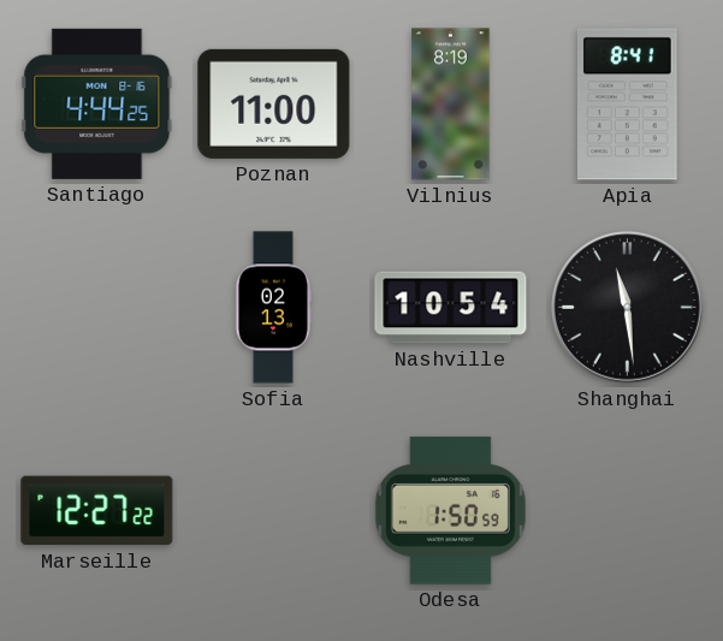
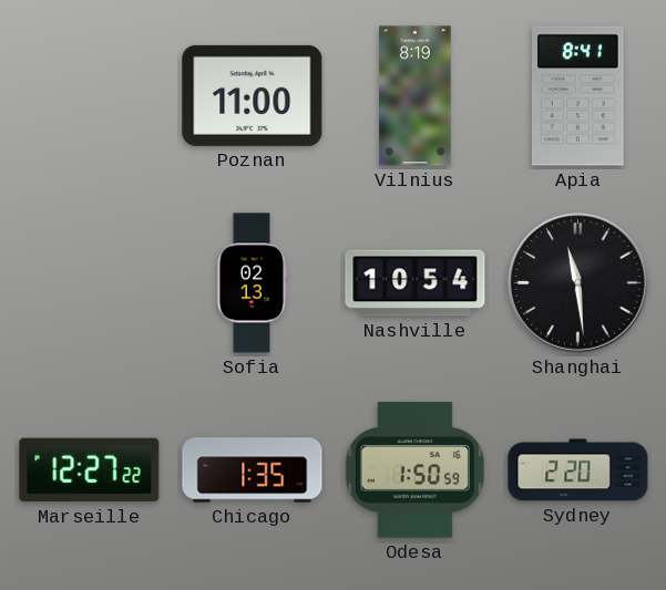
Santiago: 4:44 -> none (97, 103)
Chicago: none -> 1:35 (253, 470)
Sydney: none -> 2:20 (578, 470)
